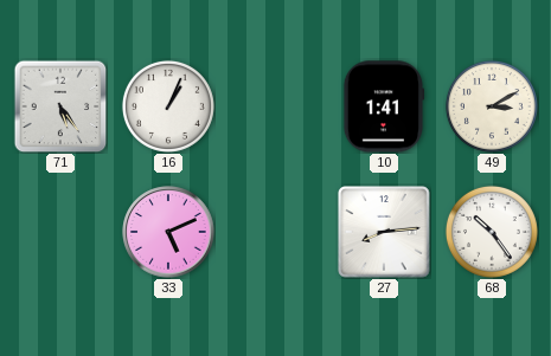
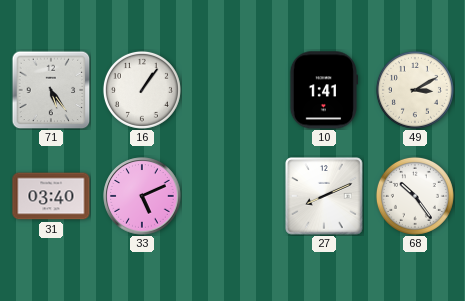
16: 1:04 -> 1:06 (142, 90)
31: none -> 03:40 (51, 196)
27: 8:14 -> 8:11 (324, 196)
